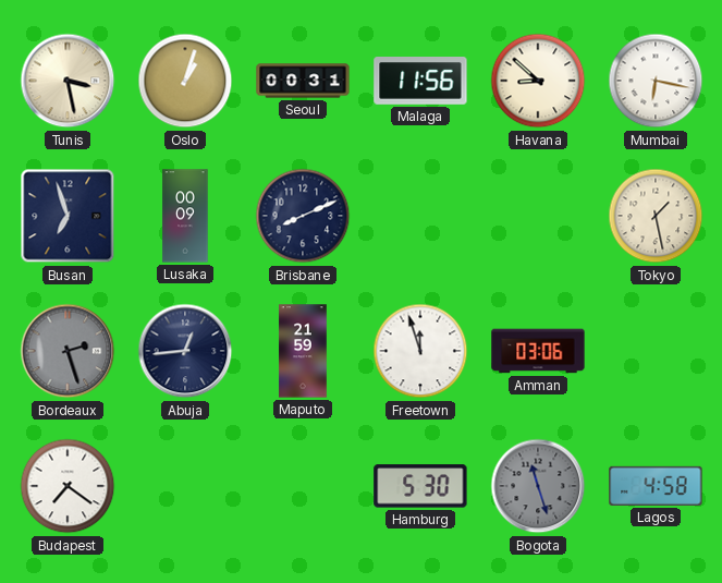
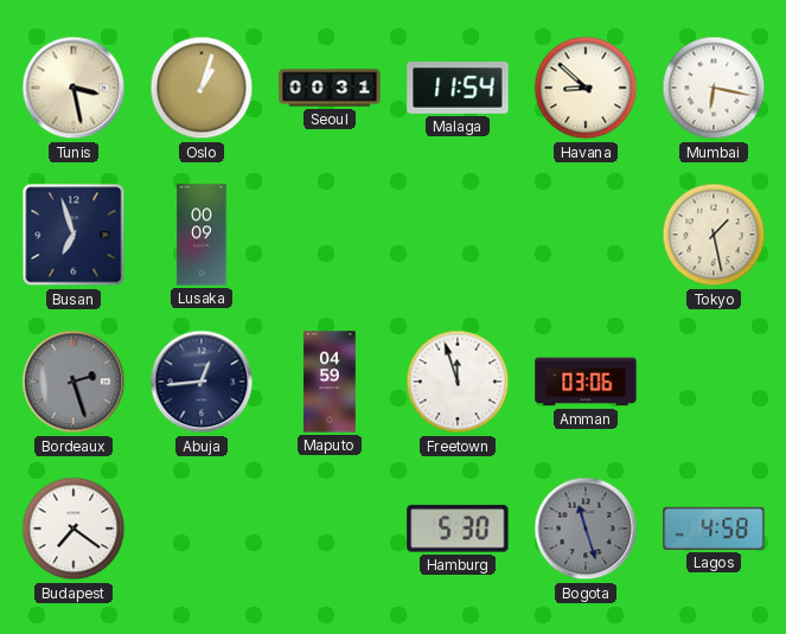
Malaga: 11:56 -> 11:54 (458, 88)
Brisbane: 8:11 -> none (303, 216)
Maputo: 21:59 -> 04:59 (330, 382)
